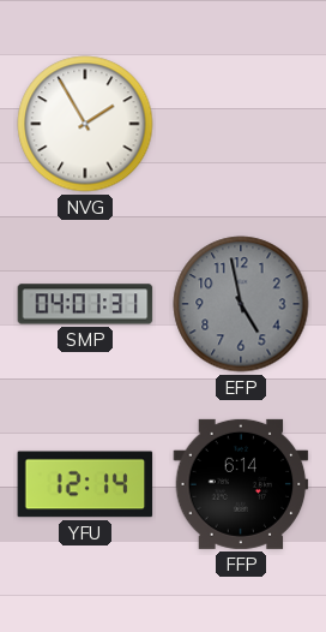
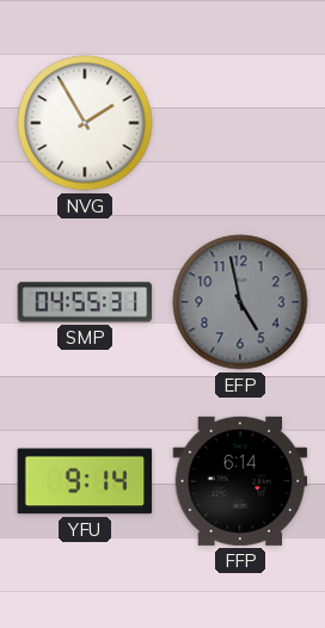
SMP: 04:01 -> 04:55 (85, 302)
YFU: 12:14 -> 9:14 (85, 481)
